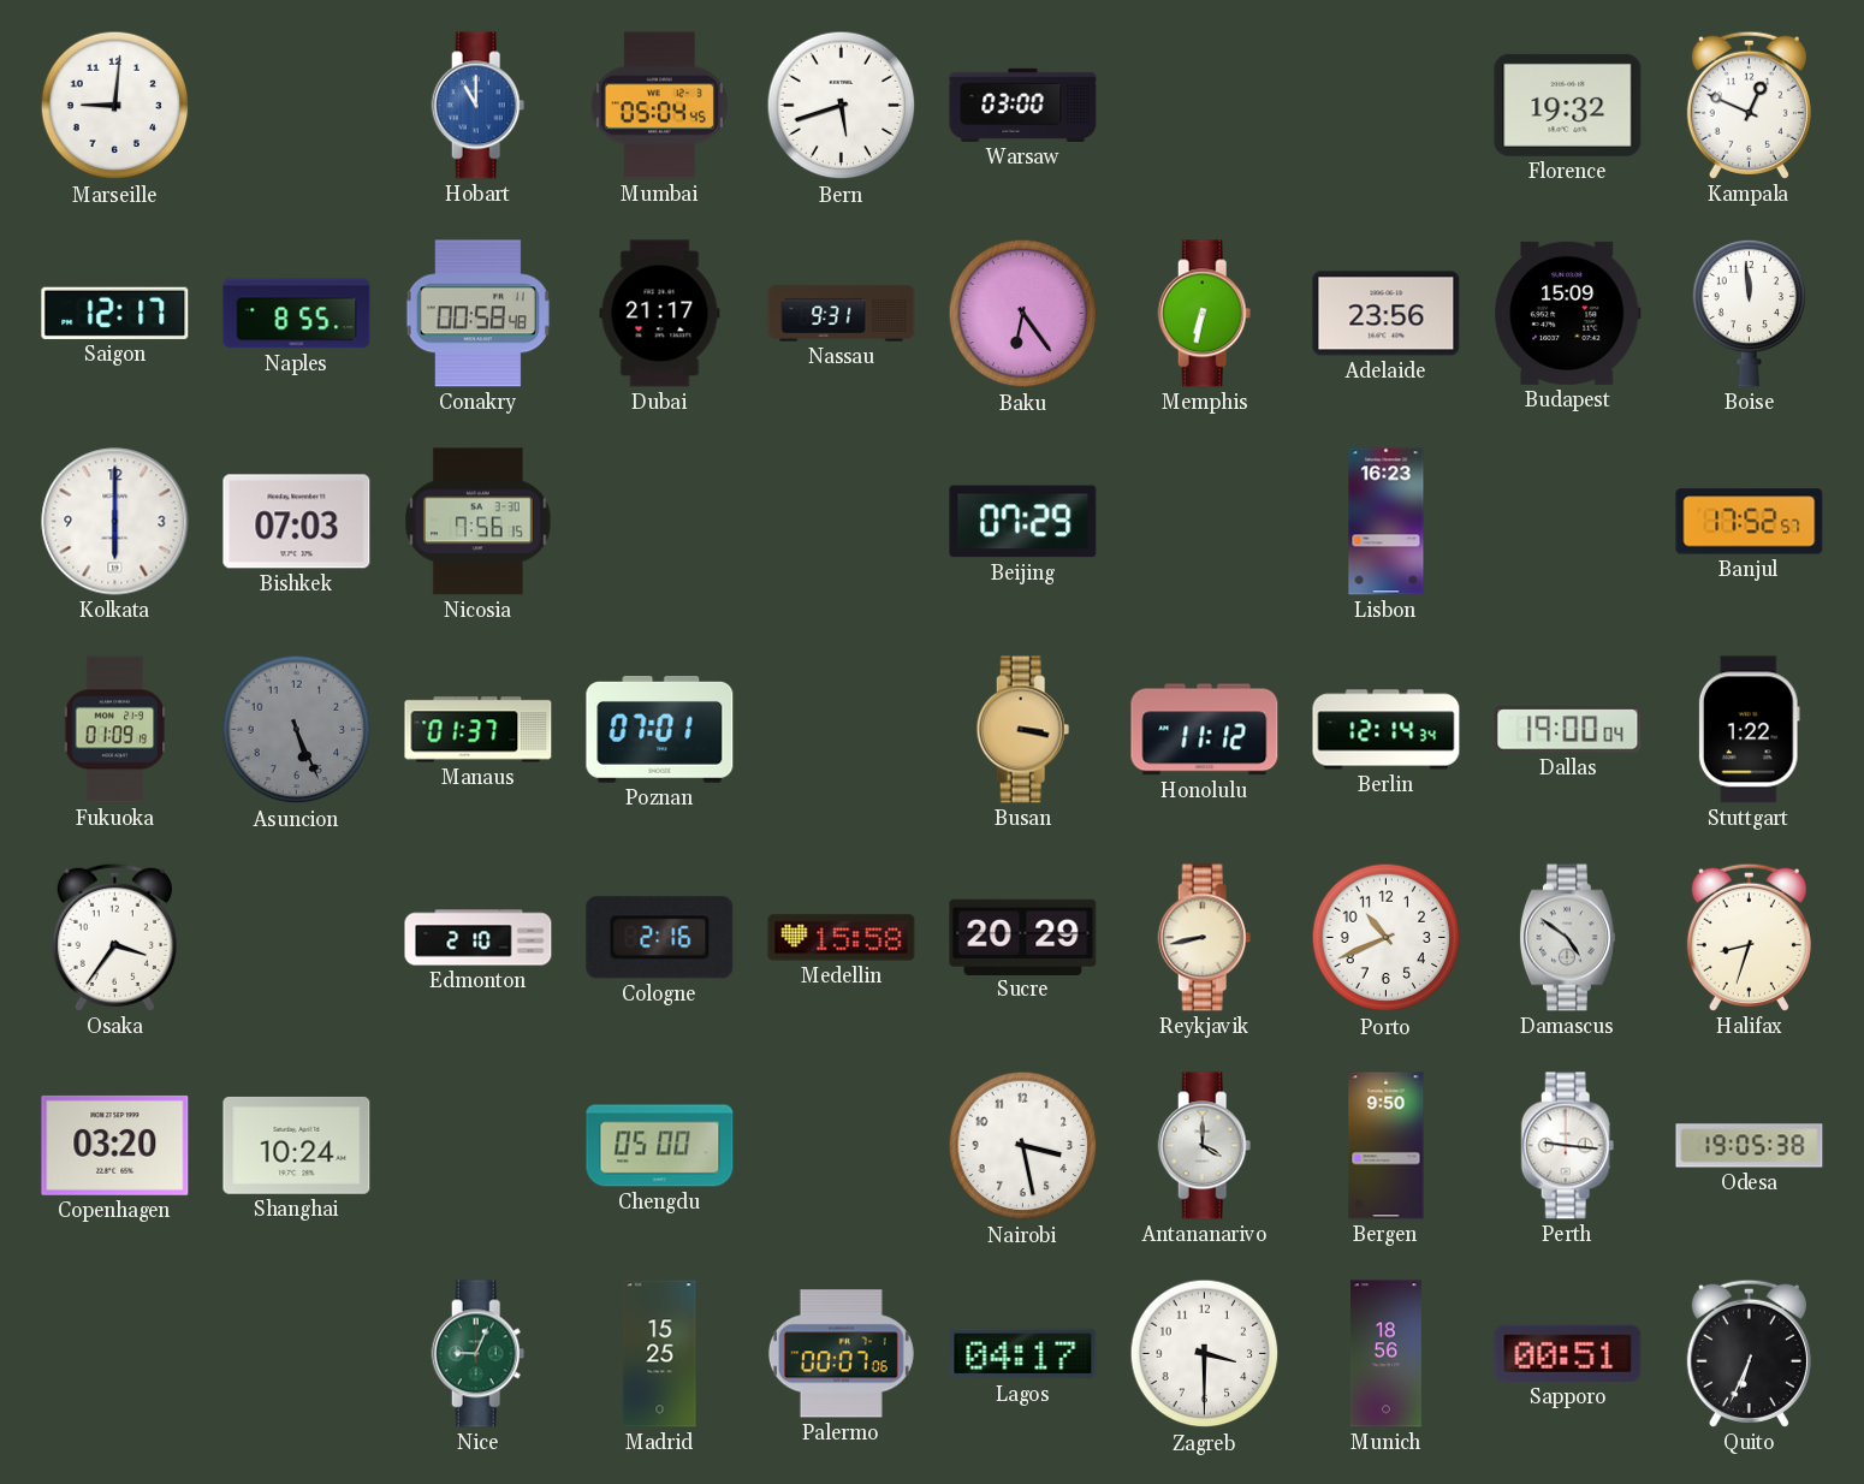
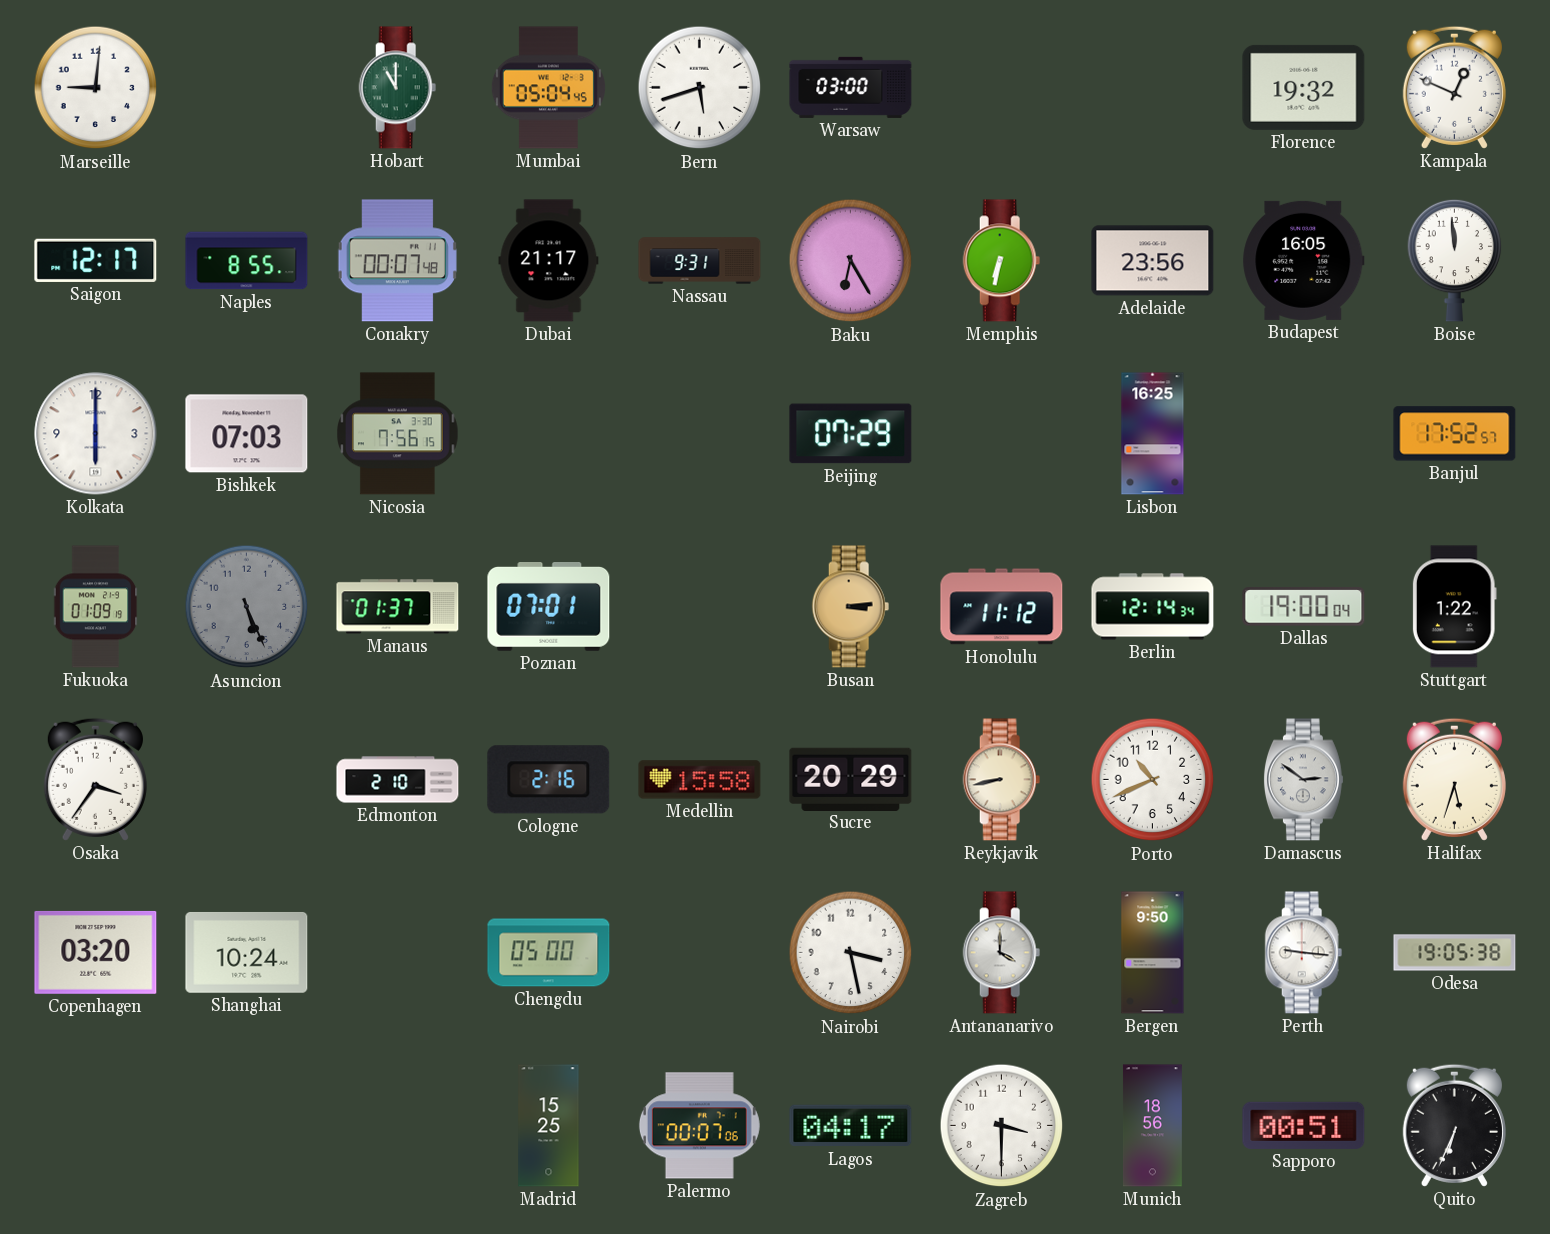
Hobart dial: blue -> green (398, 88)
Conakry: 00:58 -> 00:07 (397, 261)
Baku: 6:24 -> 6:25 (851, 261)
Budapest: 15:09 -> 16:05 (1304, 260)
Lisbon: 16:23 -> 16:25 (1153, 434)
Busan: 3:17 -> 3:14 (851, 607)
Damascus: 4:51 -> 2:51 (1303, 780)
Halifax: 8:33 -> 5:33 (1454, 779)
Nice: 9:04 -> none (479, 1354)
